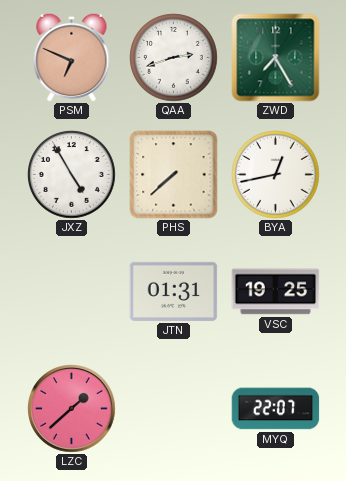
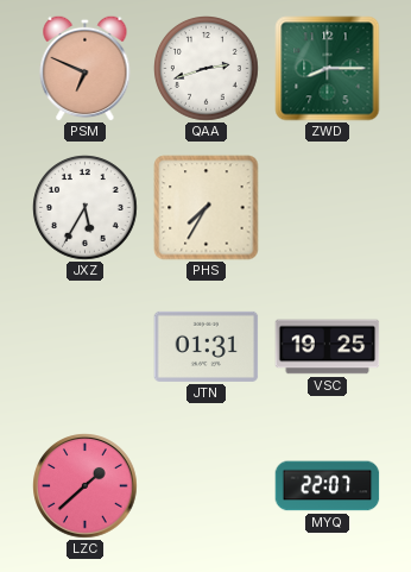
ZWD: 7:25 -> 8:15 (328, 69)
JXZ: 4:55 -> 5:35 (86, 208)
PHS: 7:38 -> 7:35 (207, 208)
BYA: 12:43 -> none (276, 175)
